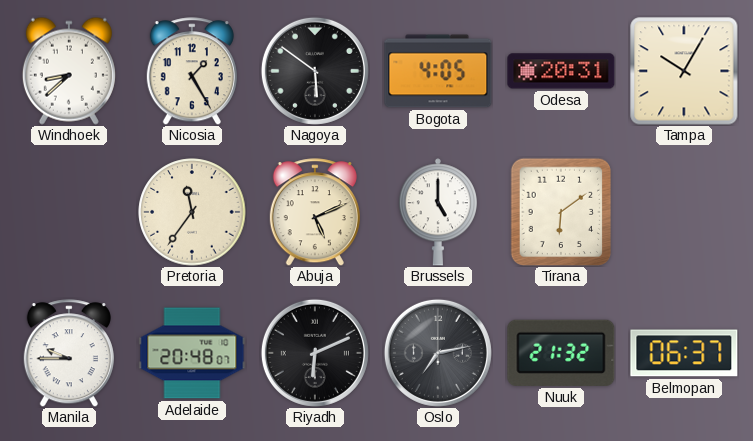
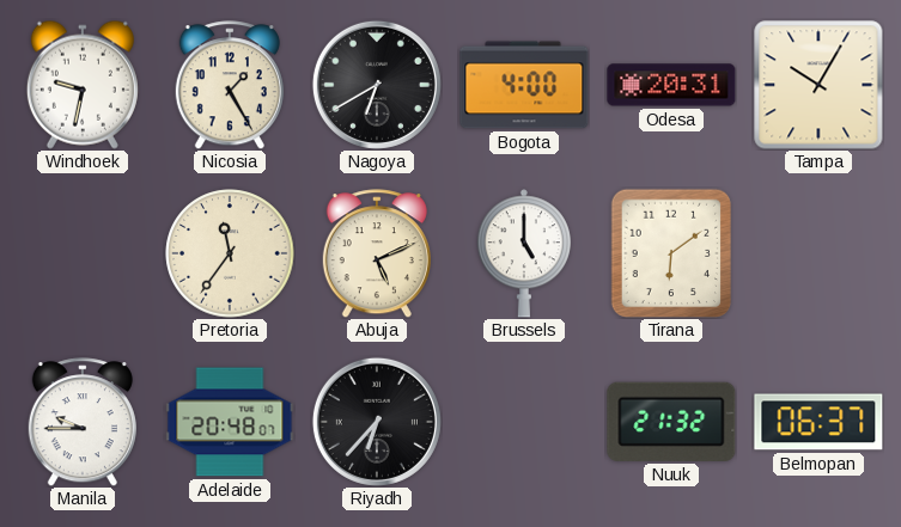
Windhoek: 8:38 -> 9:32 (83, 85)
Nagoya: 5:51 -> 6:40 (377, 85)
Bogota: 4:05 -> 4:00 (524, 85)
Riyadh: 6:11 -> 6:37 (377, 422)
Oslo: 7:13 -> none (438, 353)
